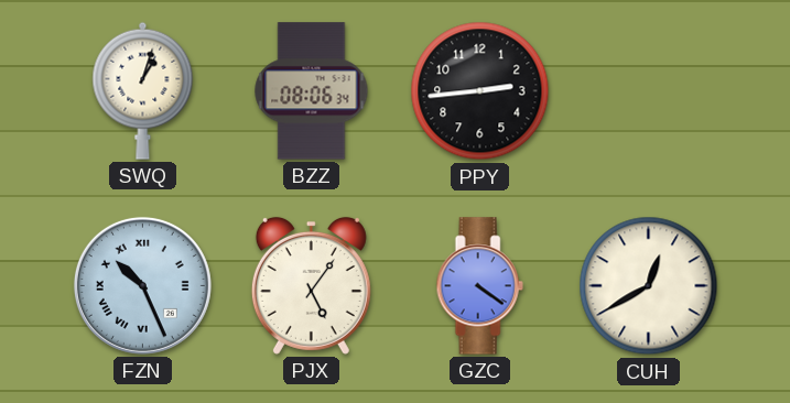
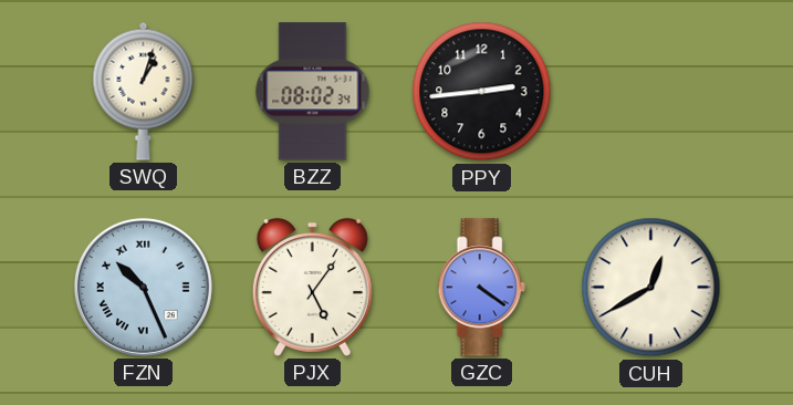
BZZ: 08:06 -> 08:02 (313, 92)
